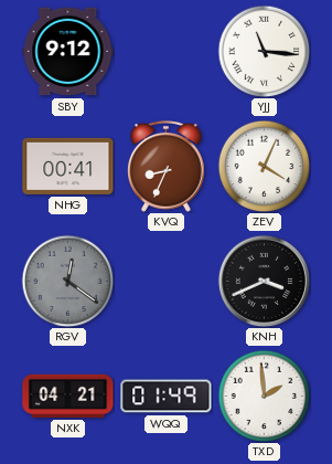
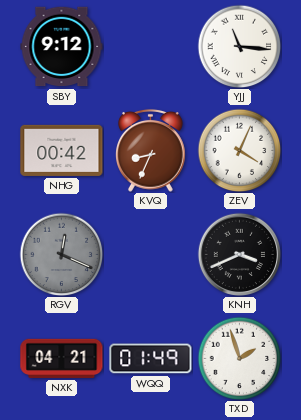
NHG: 00:41 -> 00:42 (62, 150)
RGV: 12:21 -> 12:19 (61, 254)
TXD: 1:59 -> 1:57 (239, 358)
